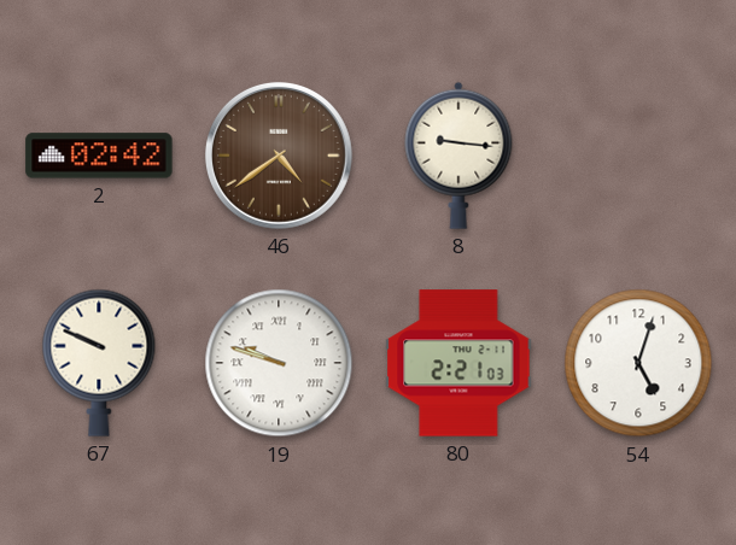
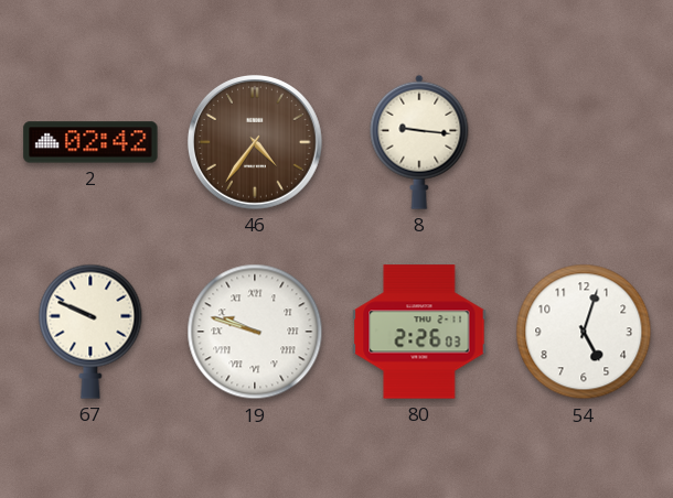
46: 4:39 -> 4:36 (255, 142)
80: 2:21 -> 2:26 (419, 332)
